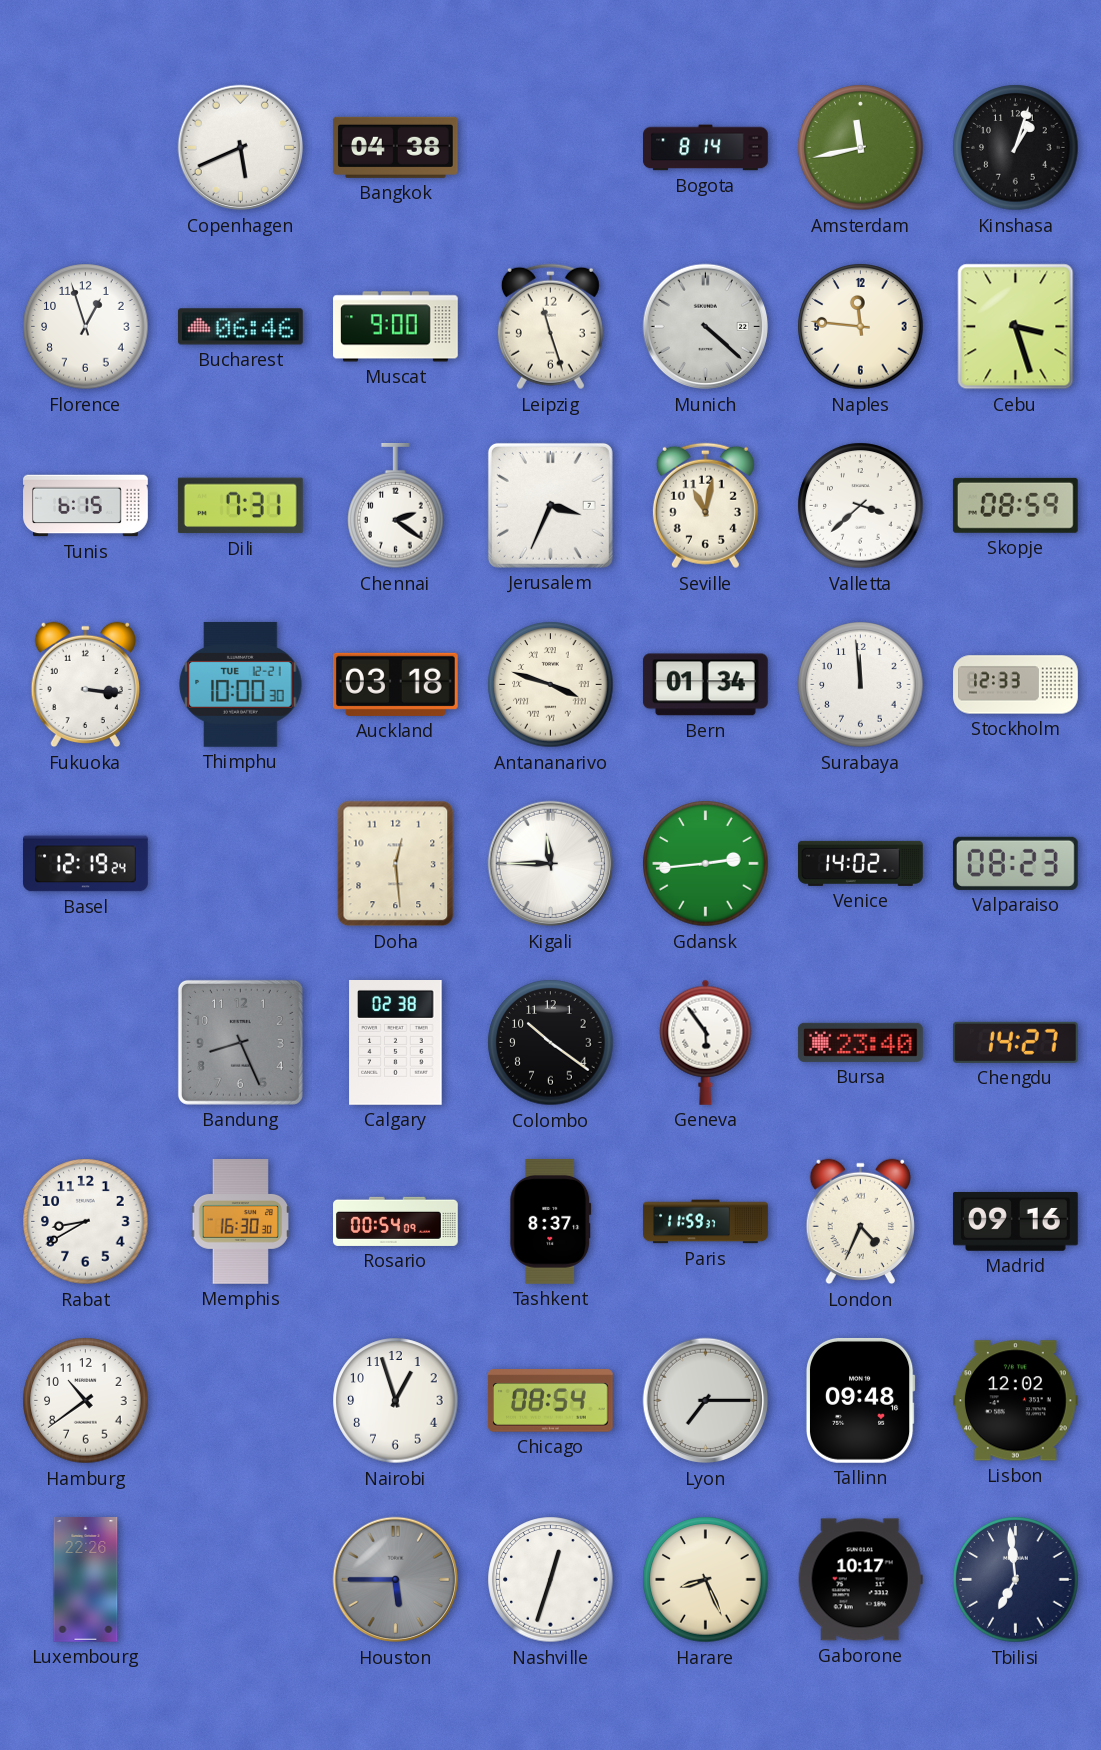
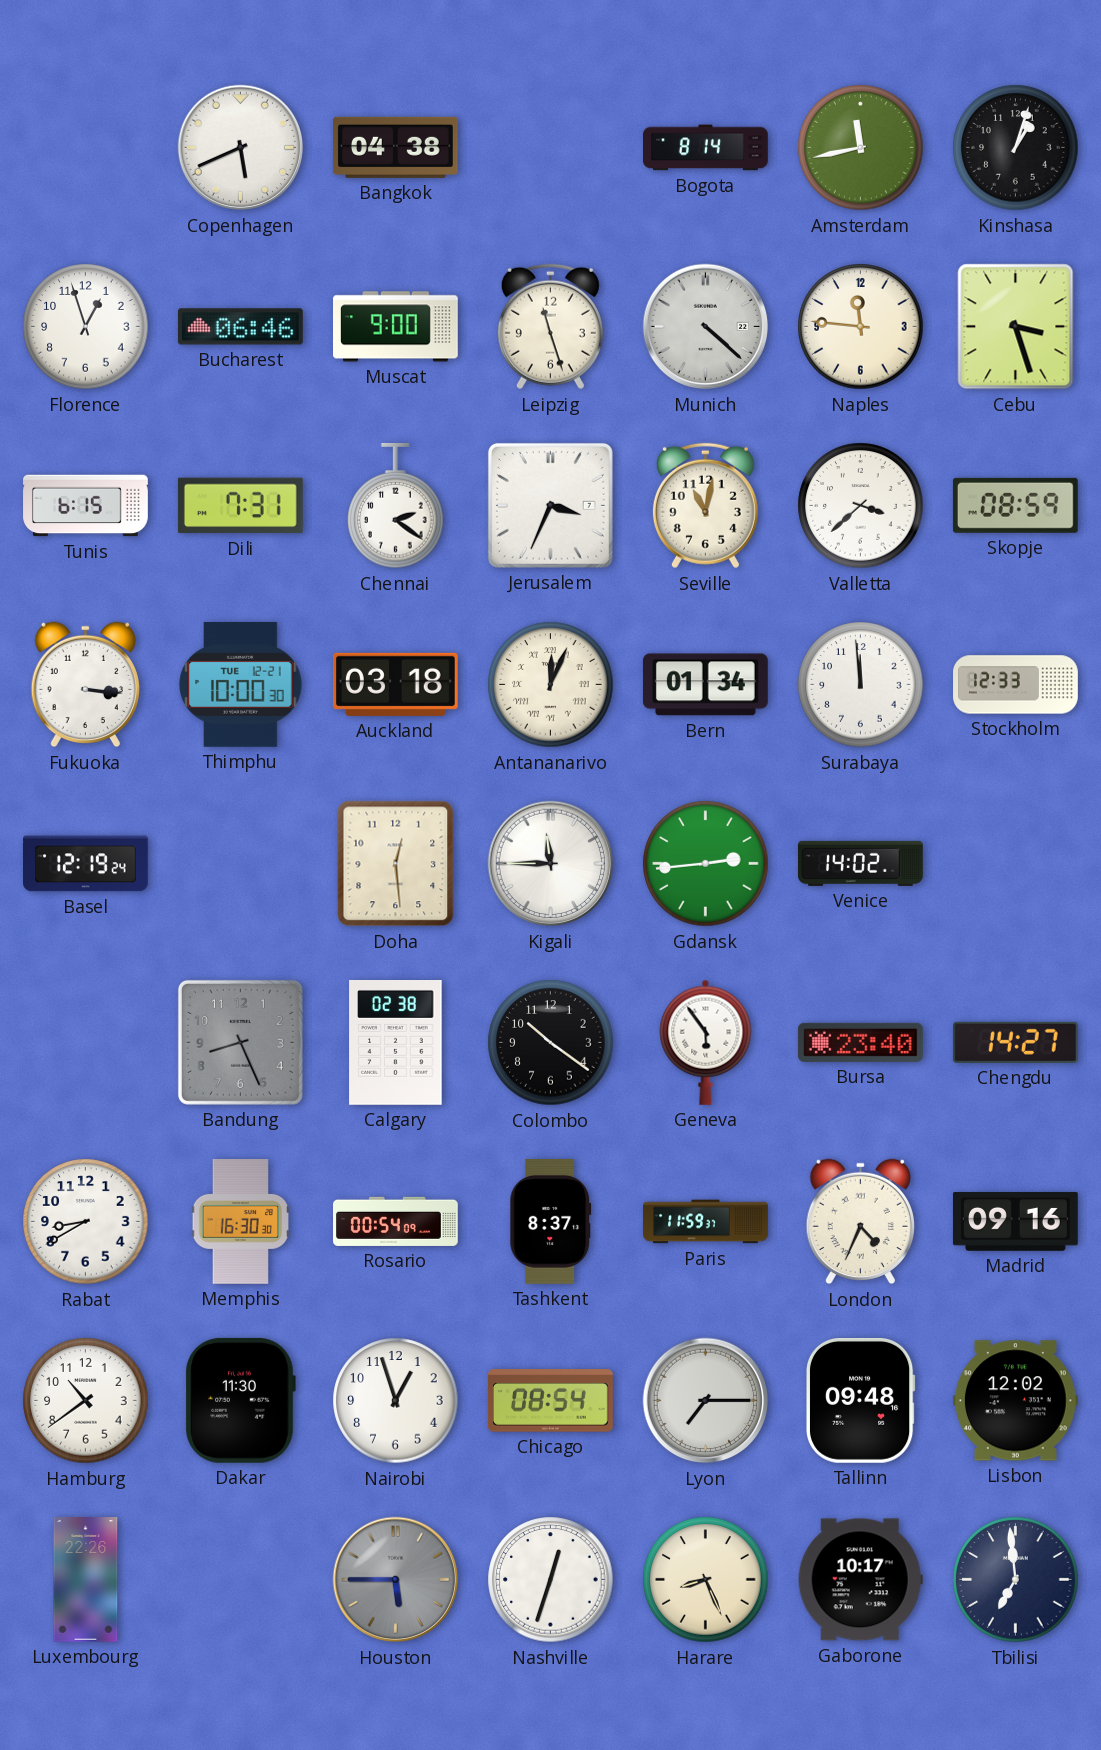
Antananarivo: 3:48 -> 12:04 (551, 685)
Valparaiso: 08:23 -> none (1015, 863)
Dakar: none -> 11:30 (240, 1400)
